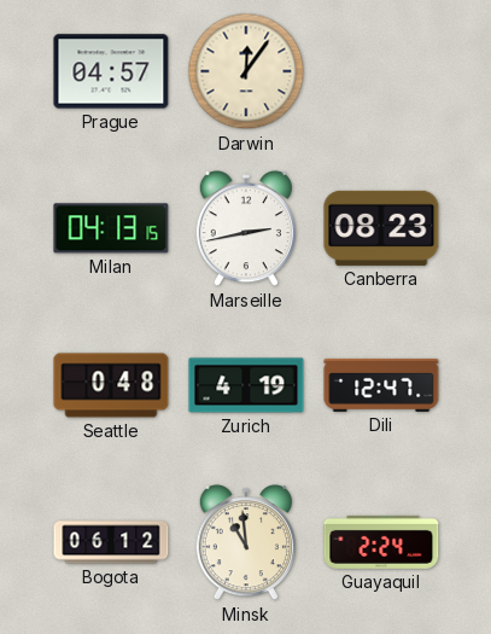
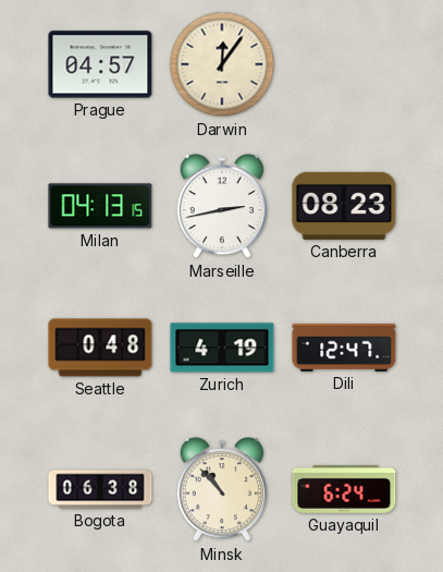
Bogota: 06:12 -> 06:38 (100, 489)
Minsk: 10:59 -> 10:53 (222, 490)
Guayaquil: 2:24 -> 6:24 (344, 489)
